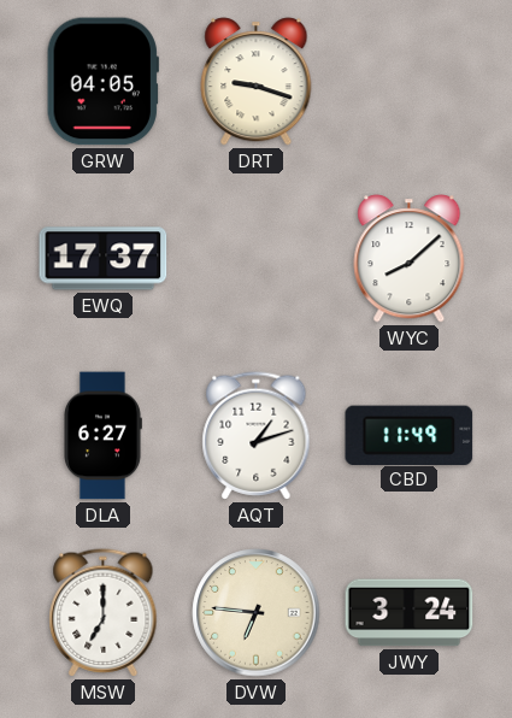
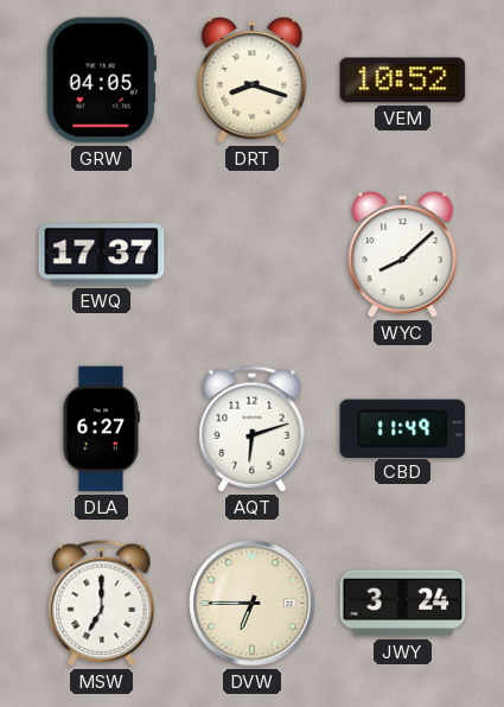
DRT: 9:18 -> 8:18 (253, 81)
VEM: none -> 10:52 (403, 81)
AQT: 1:12 -> 6:12 (253, 429)
DVW: 6:46 -> 6:45 (253, 604)
